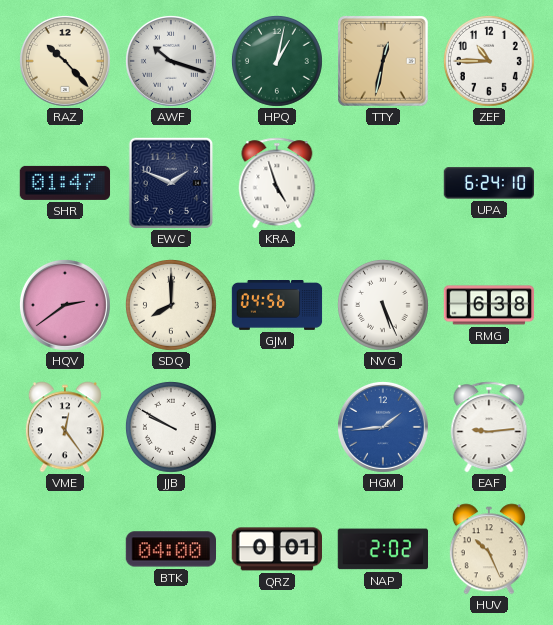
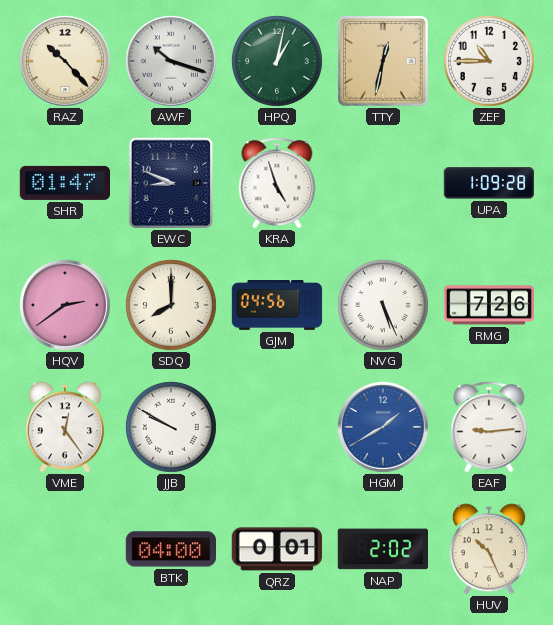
EWC: 1:49 -> 8:49 (171, 183)
UPA: 6:24 -> 1:09 (489, 183)
RMG: 6:38 -> 7:26 (489, 305)
HGM: 1:44 -> 1:40 (383, 427)
